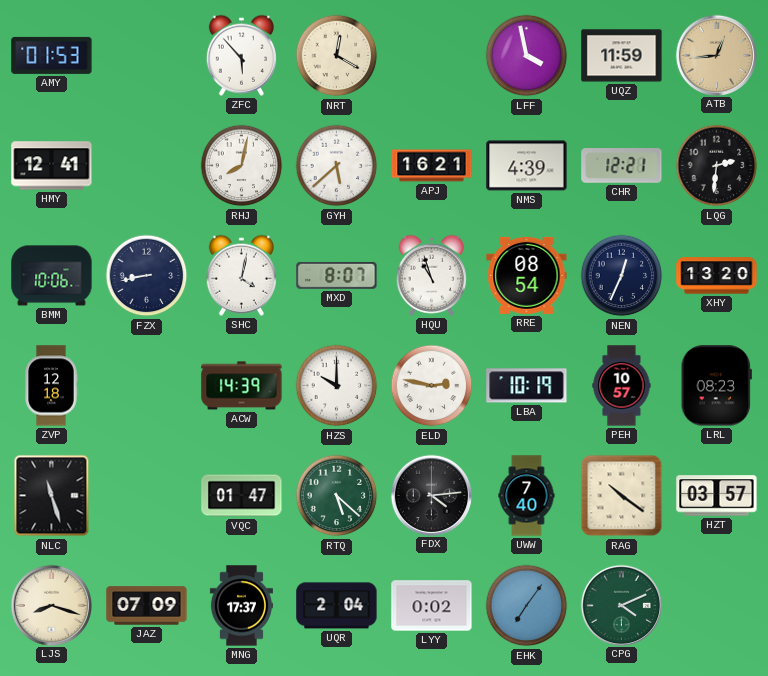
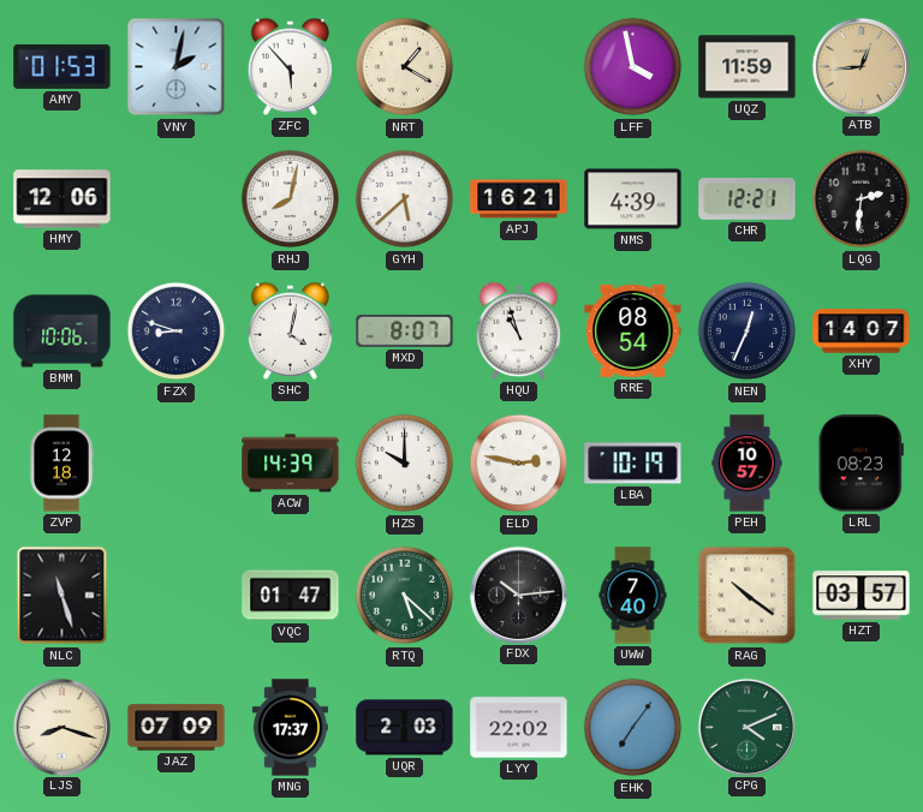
VNY: none -> 2:02 (177, 67)
NRT: 12:20 -> 1:20 (405, 67)
HMY: 12:41 -> 12:06 (62, 199)
FZX: 8:43 -> 8:48 (177, 332)
XHY: 13:20 -> 14:07 (862, 332)
FDX: 4:14 -> 10:14 (518, 595)
UQR: 2:04 -> 2:03 (405, 728)
LYY: 0:02 -> 22:02 (519, 728)
